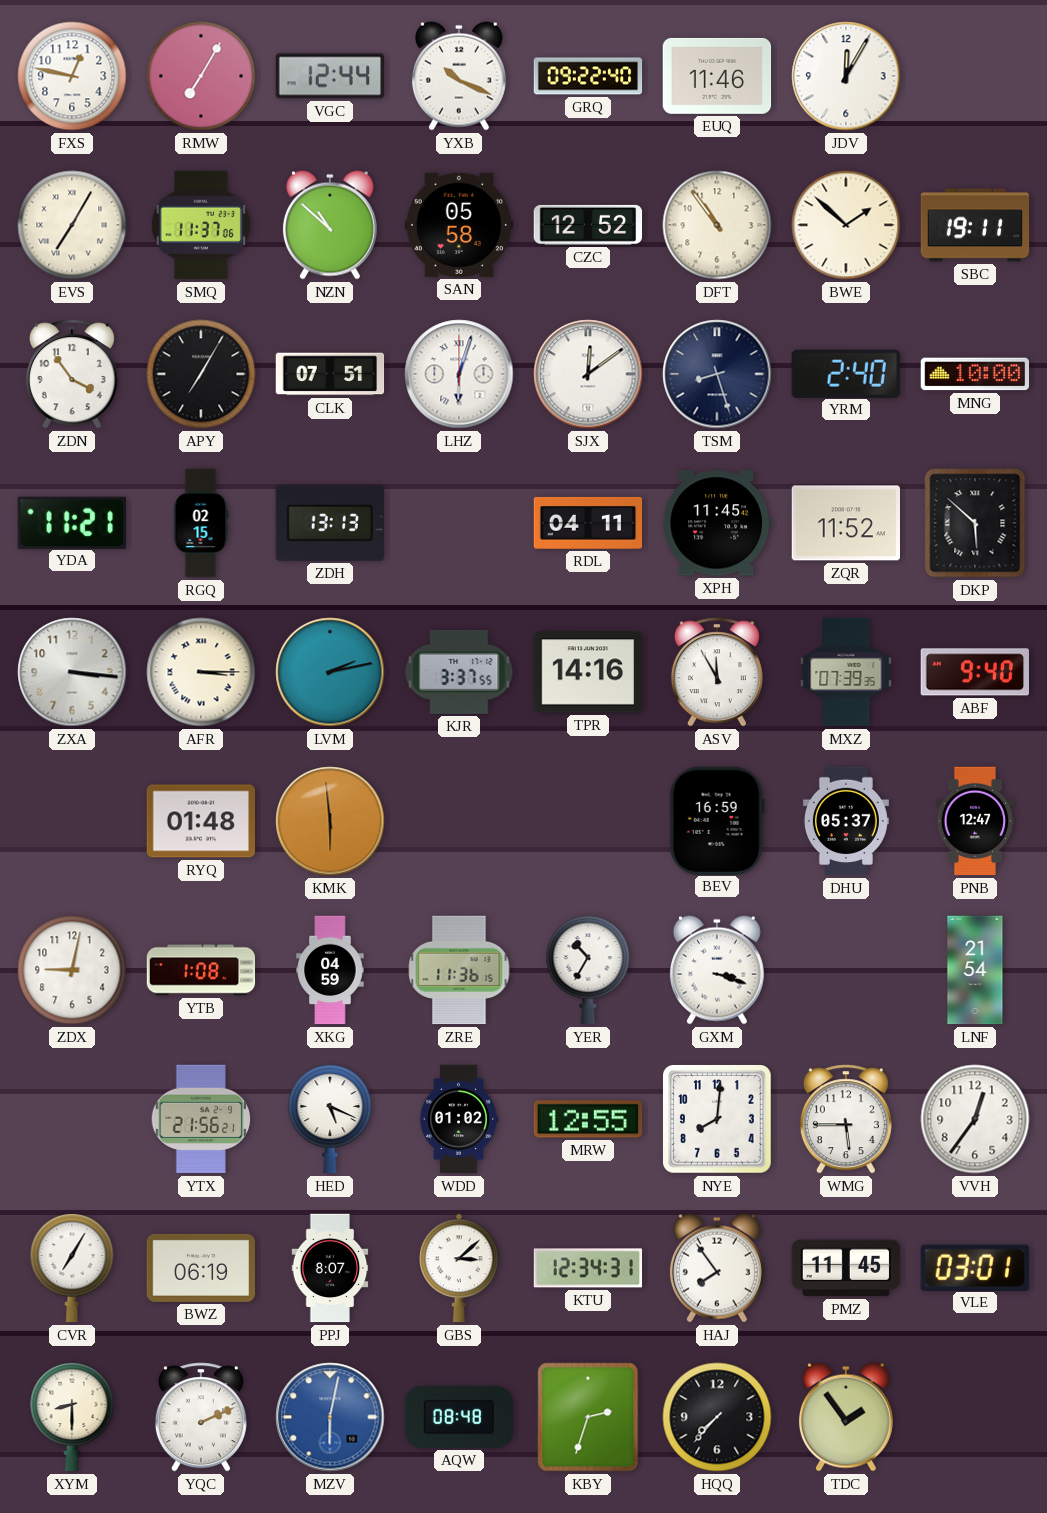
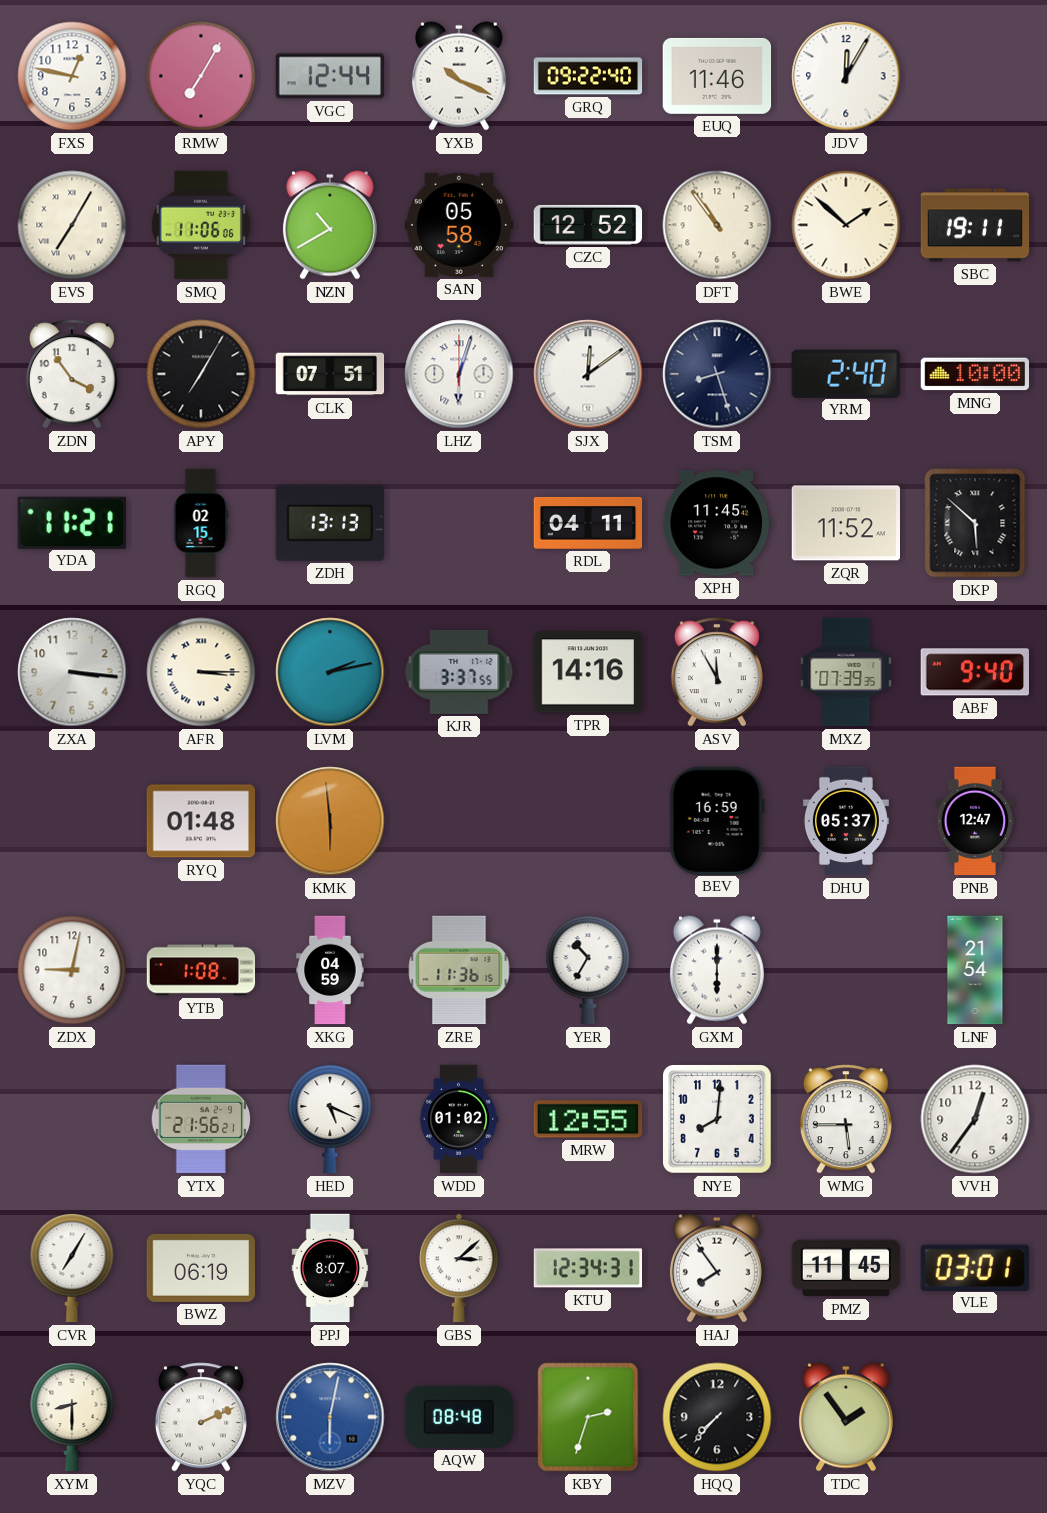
SMQ: 11:37 -> 11:06 (201, 225)
NZN: 10:52 -> 10:40 (330, 225)
GXM: 3:18 -> 6:00 (717, 970)
